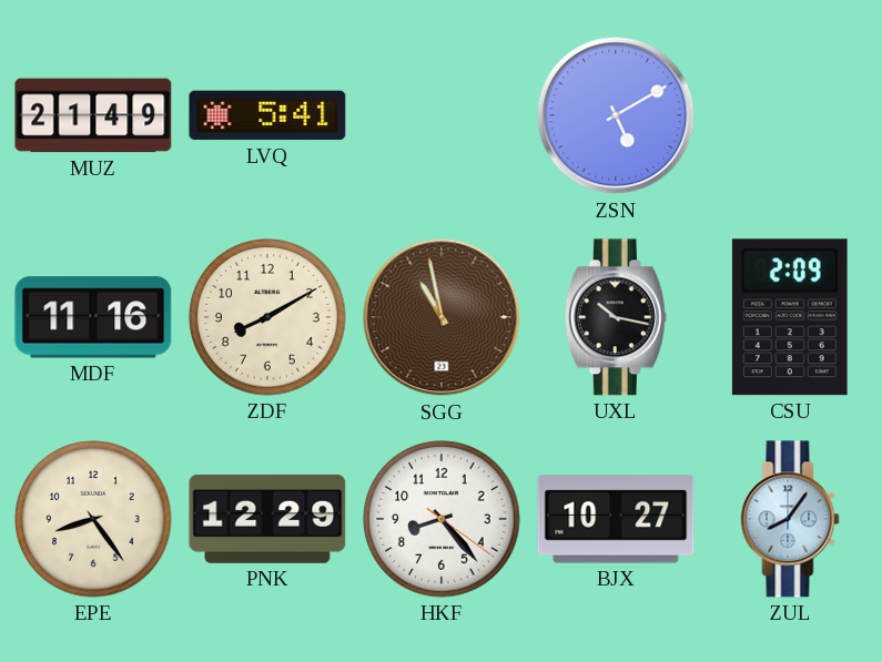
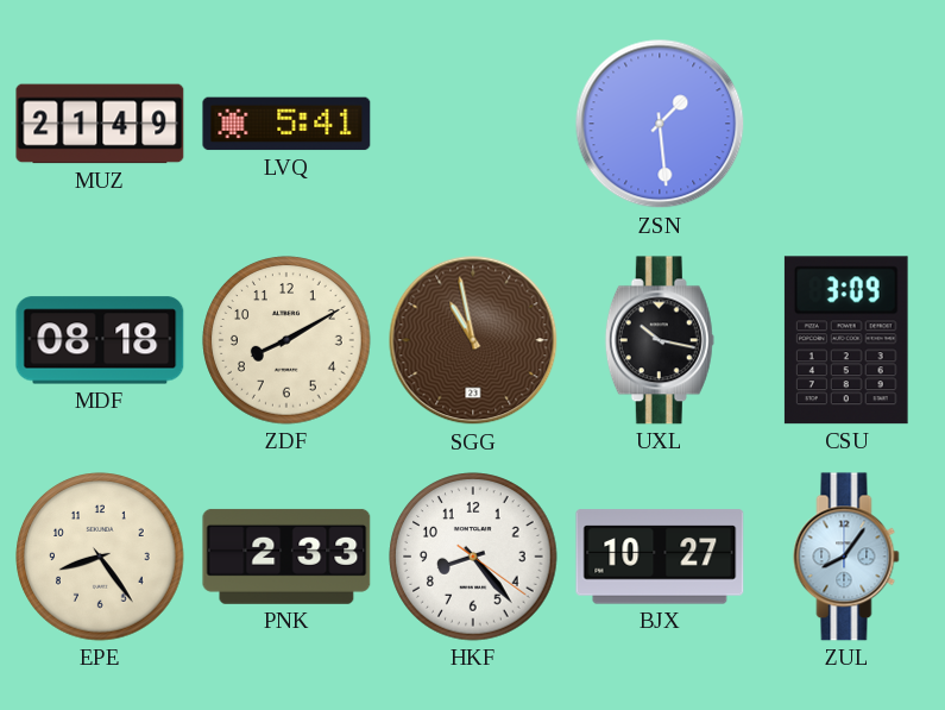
ZSN: 5:10 -> 1:29 (660, 124)
MDF: 11:16 -> 08:18 (100, 340)
CSU: 2:09 -> 3:09 (846, 340)
PNK: 12:29 -> 2:33 (286, 557)
